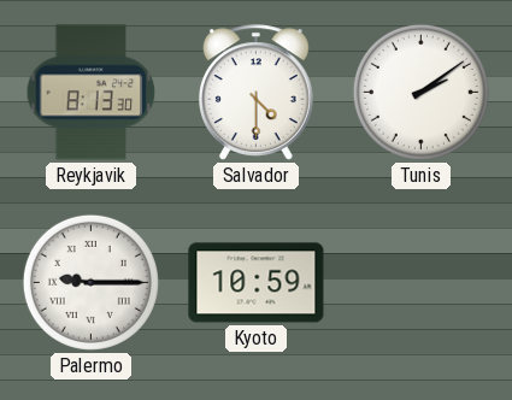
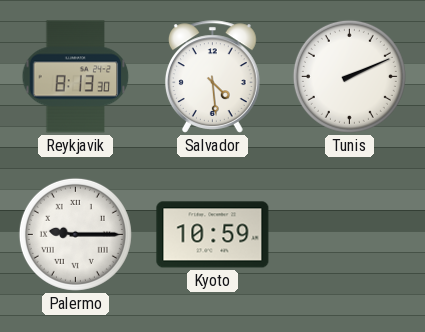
Salvador: 4:30 -> 4:29 (212, 77)
Tunis: 2:09 -> 2:11 (349, 76)
